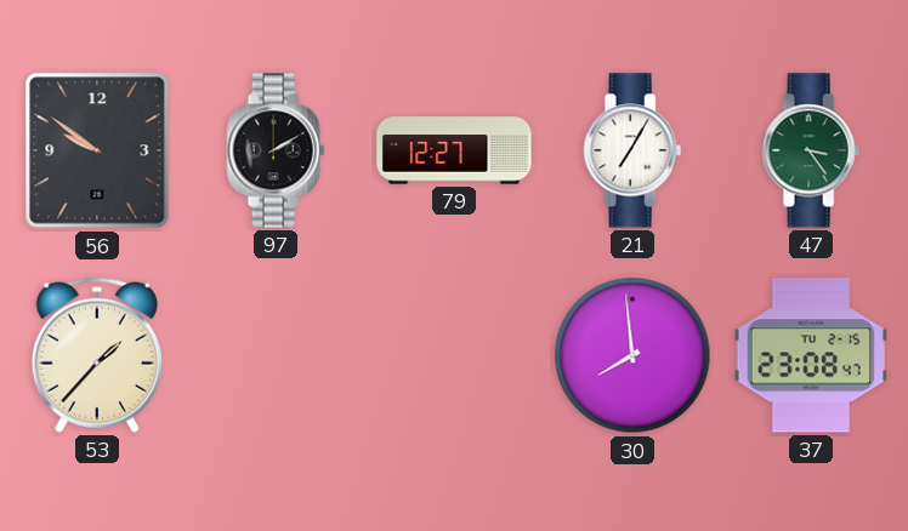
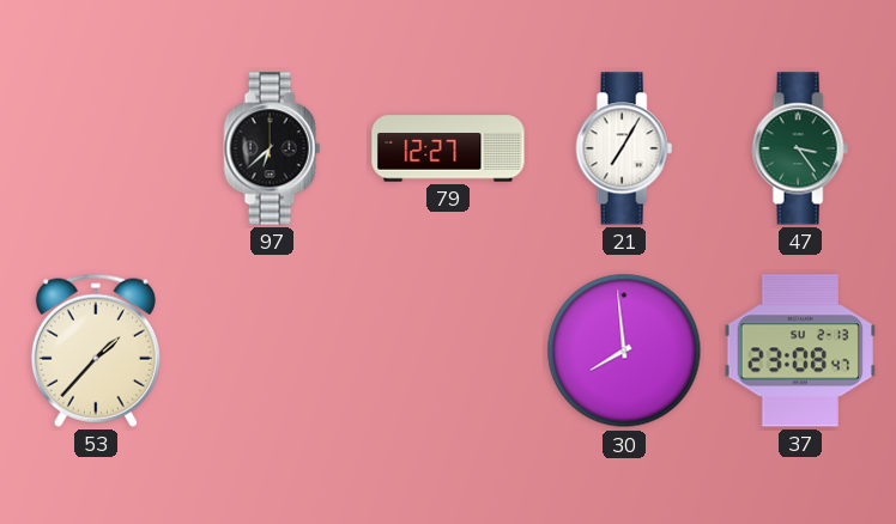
56: 9:51 -> none (97, 150)
97: 2:10 -> 6:38 (272, 148)
37 date: TU 2-15 -> SU 2-13 (800, 351)
